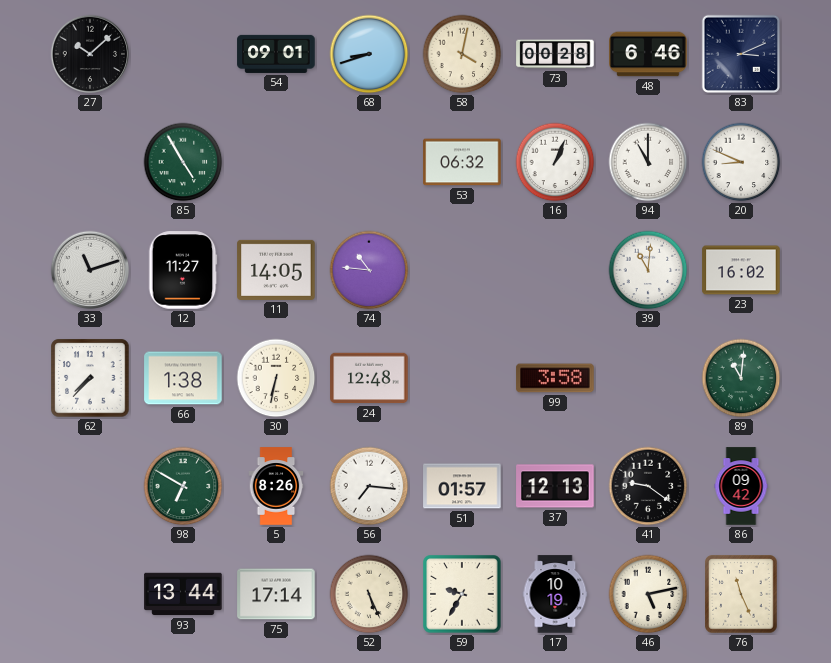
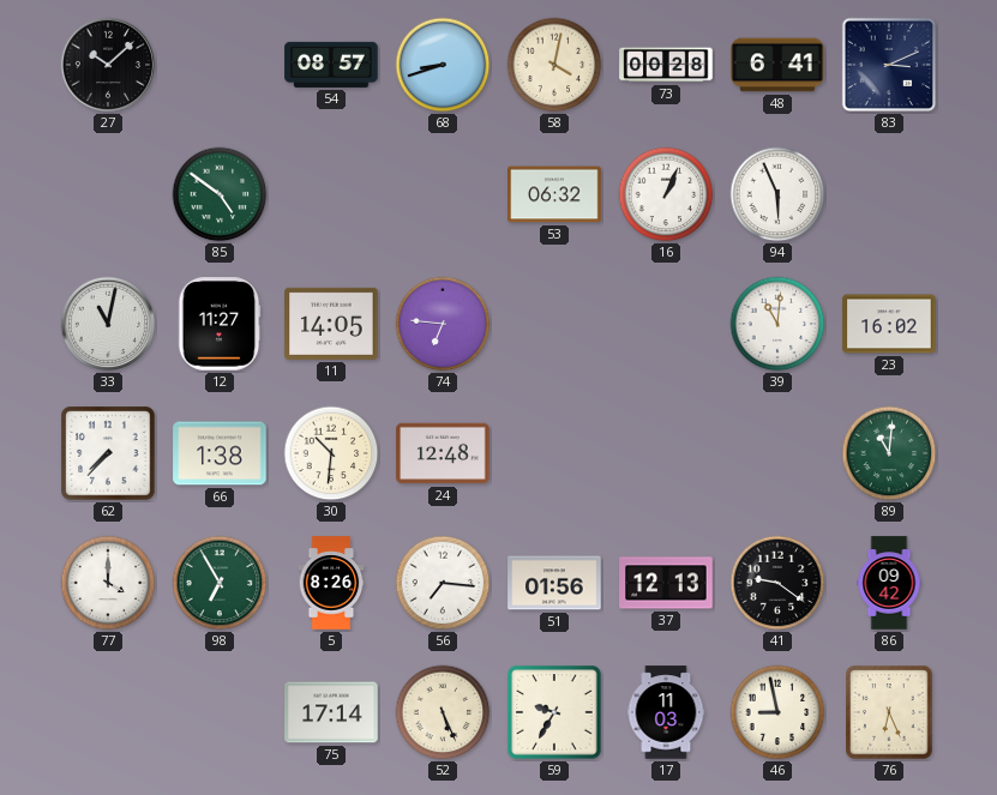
54: 09:01 -> 08:57 (331, 65)
48: 6:46 -> 6:41 (777, 65)
85: 4:55 -> 4:51 (220, 194)
94: 11:00 -> 5:56 (777, 194)
20: 8:49 -> none (741, 162)
33: 11:12 -> 11:02 (108, 324)
74: 10:46 -> 6:46 (443, 324)
30: 6:32 -> 10:31 (331, 453)
99: 3:58 -> none (555, 378)
77: none -> 4:00 (108, 583)
98: 6:50 -> 6:55 (220, 583)
51: 01:57 -> 01:56 (554, 583)
93: 13:44 -> none (183, 594)
17: 10:19 -> 11:03 (666, 712)
46: 5:13 -> 8:58 (777, 712)
76: 11:26 -> 6:26 (889, 712)
